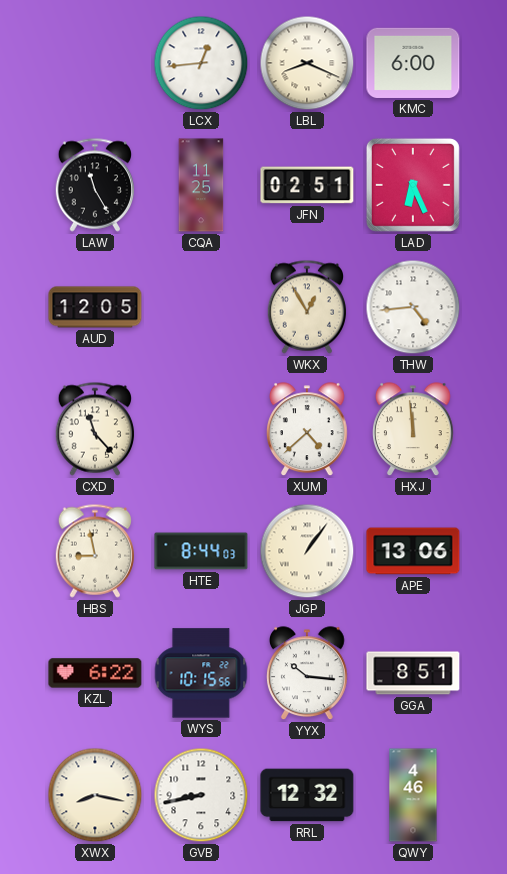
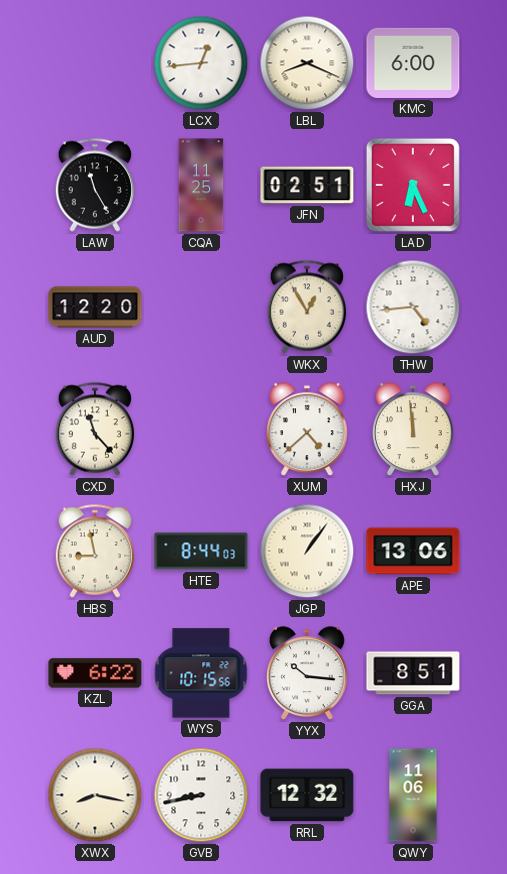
AUD: 12:05 -> 12:20 (95, 307)
QWY: 4:46 -> 11:06 (413, 795)
